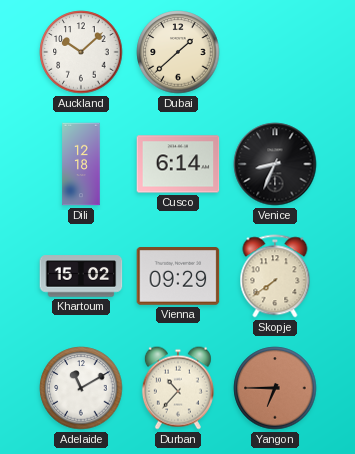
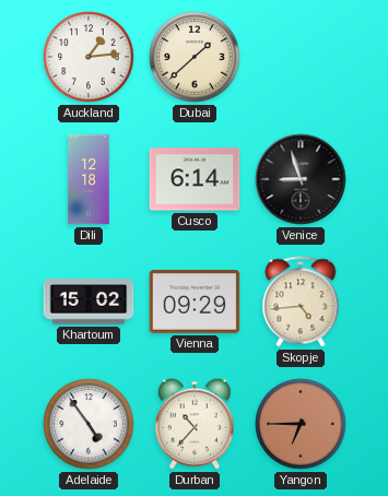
Auckland: 10:08 -> 1:14 (89, 57)
Venice: 8:34 -> 8:57 (301, 179)
Skopje: 7:39 -> 4:44 (301, 302)
Adelaide: 11:10 -> 4:54 (89, 424)
